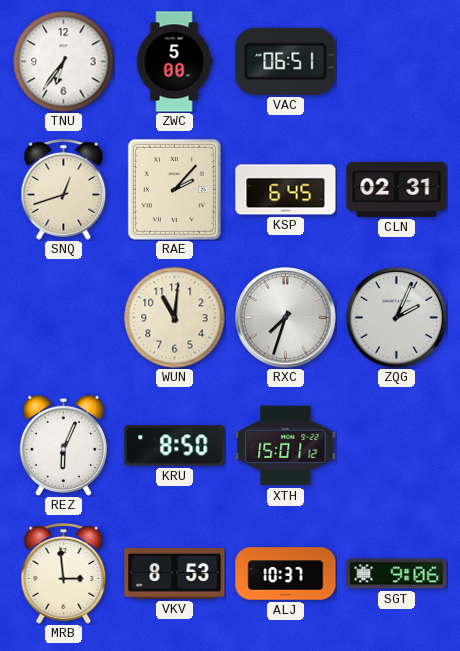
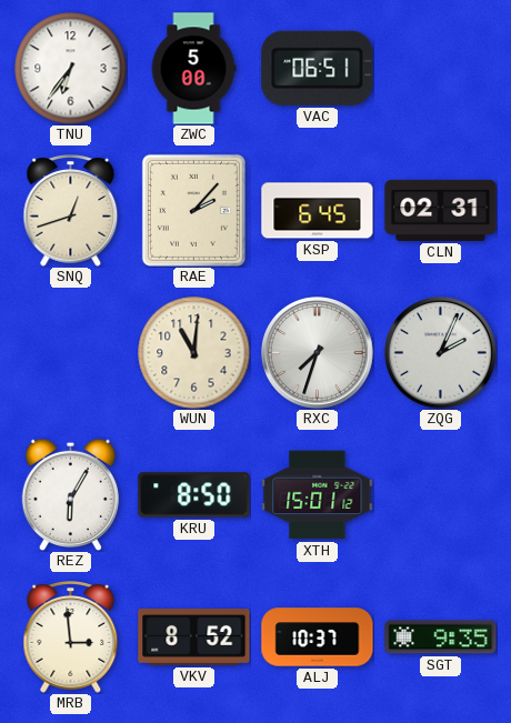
REZ: 6:04 -> 6:05 (70, 494)
VKV: 8:53 -> 8:52 (194, 637)
SGT: 9:06 -> 9:35 (441, 637)
